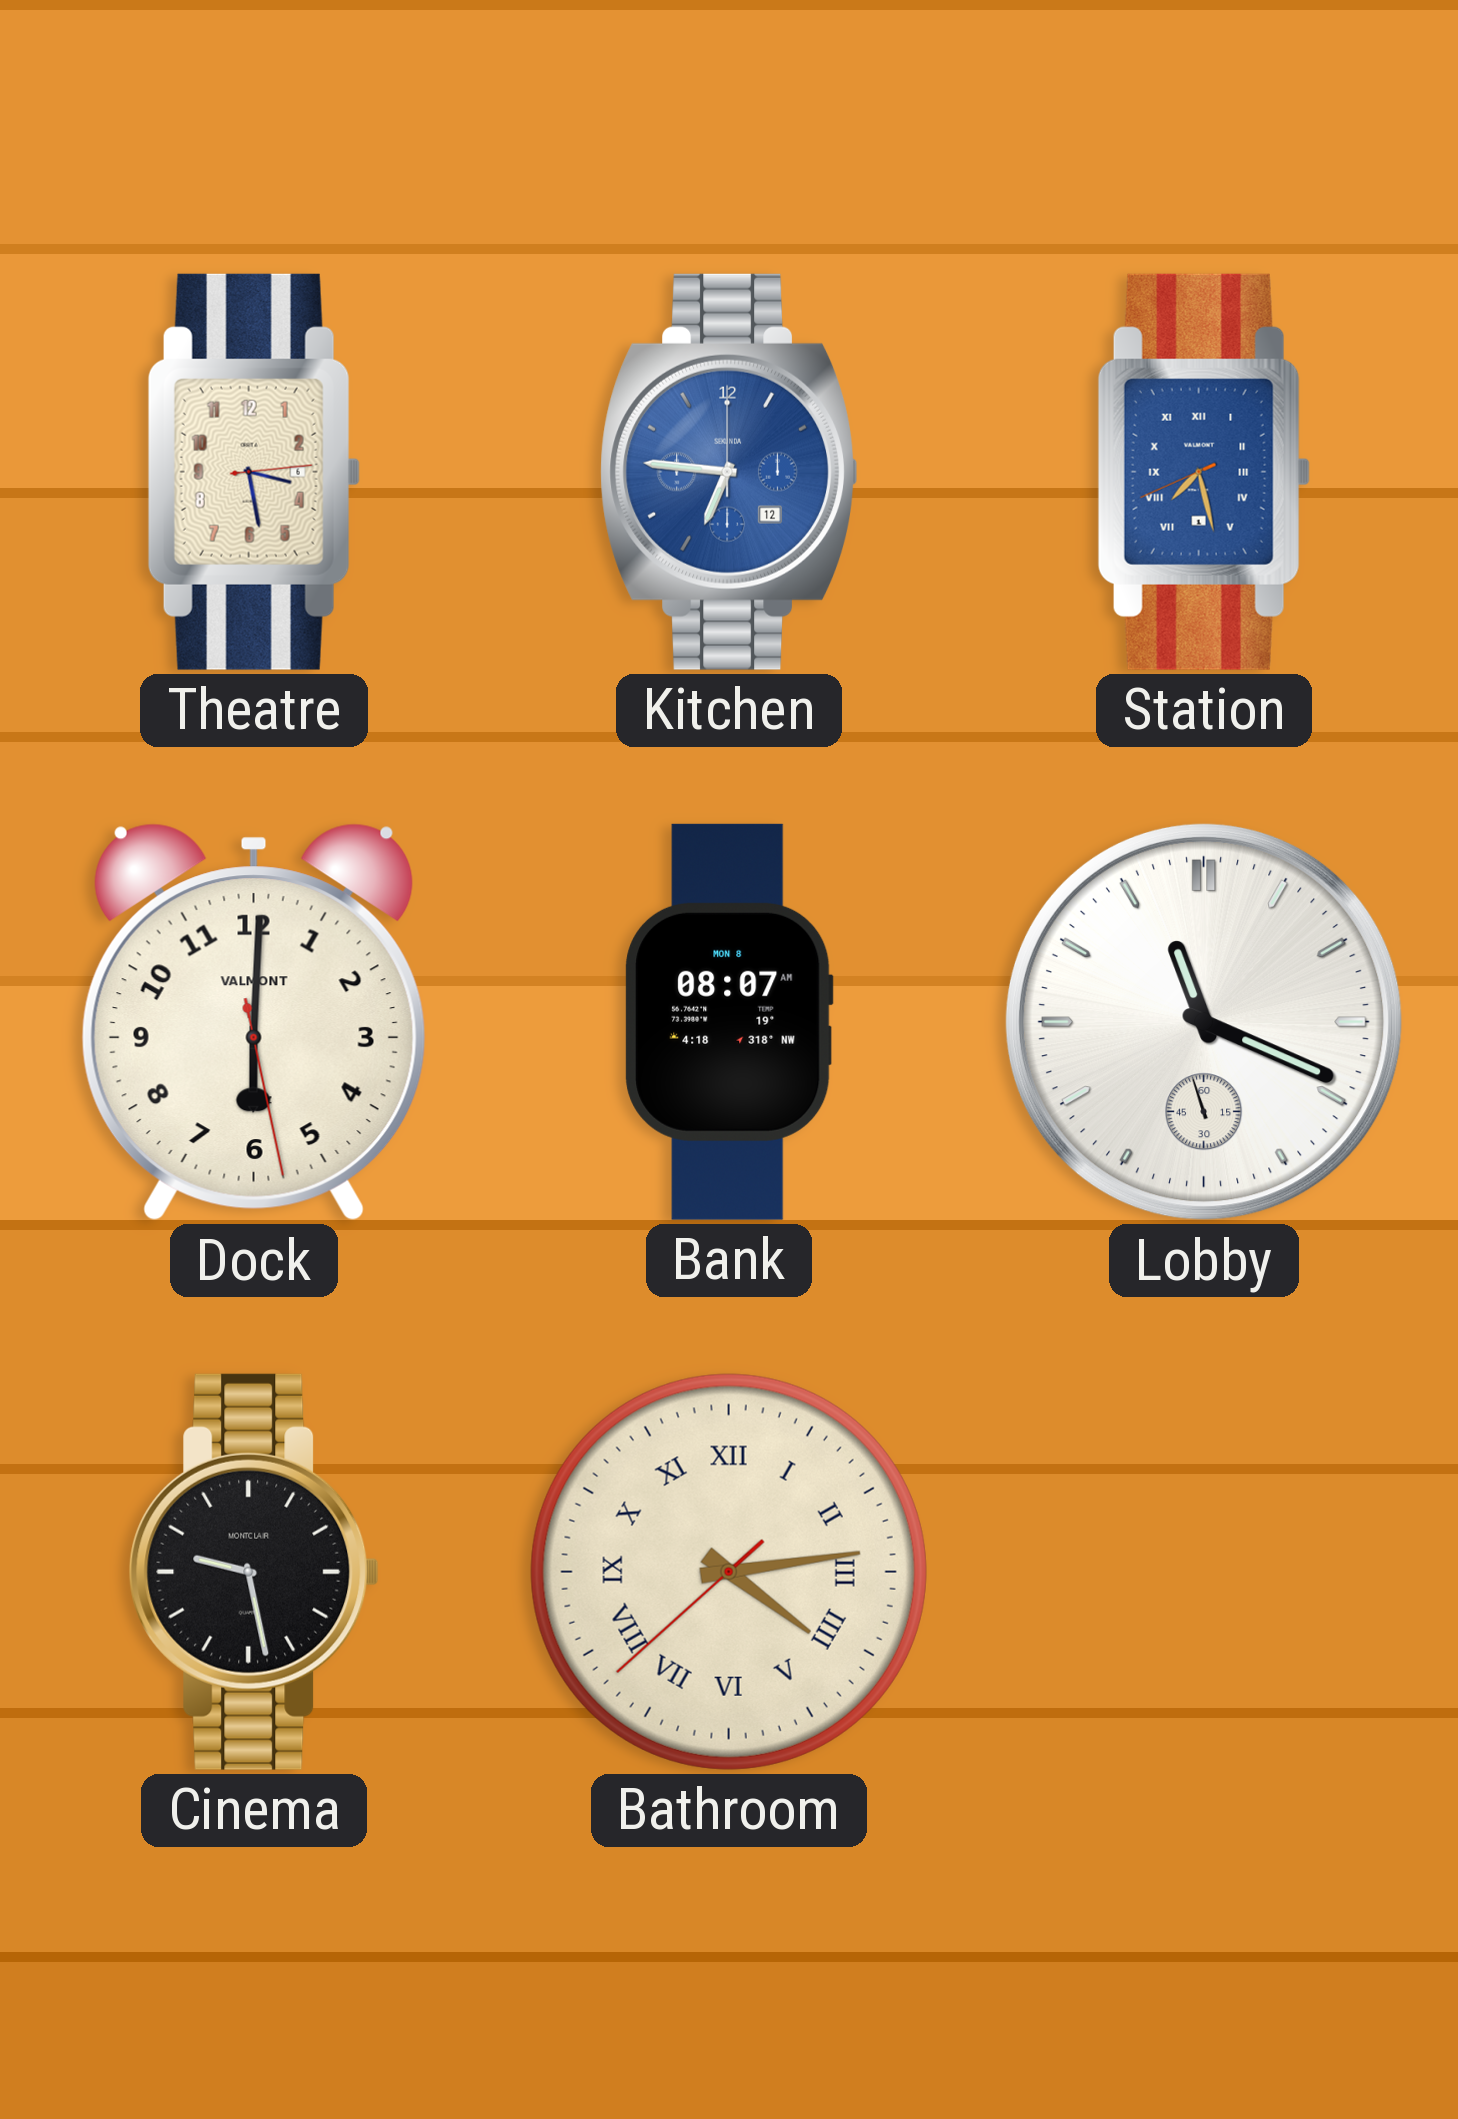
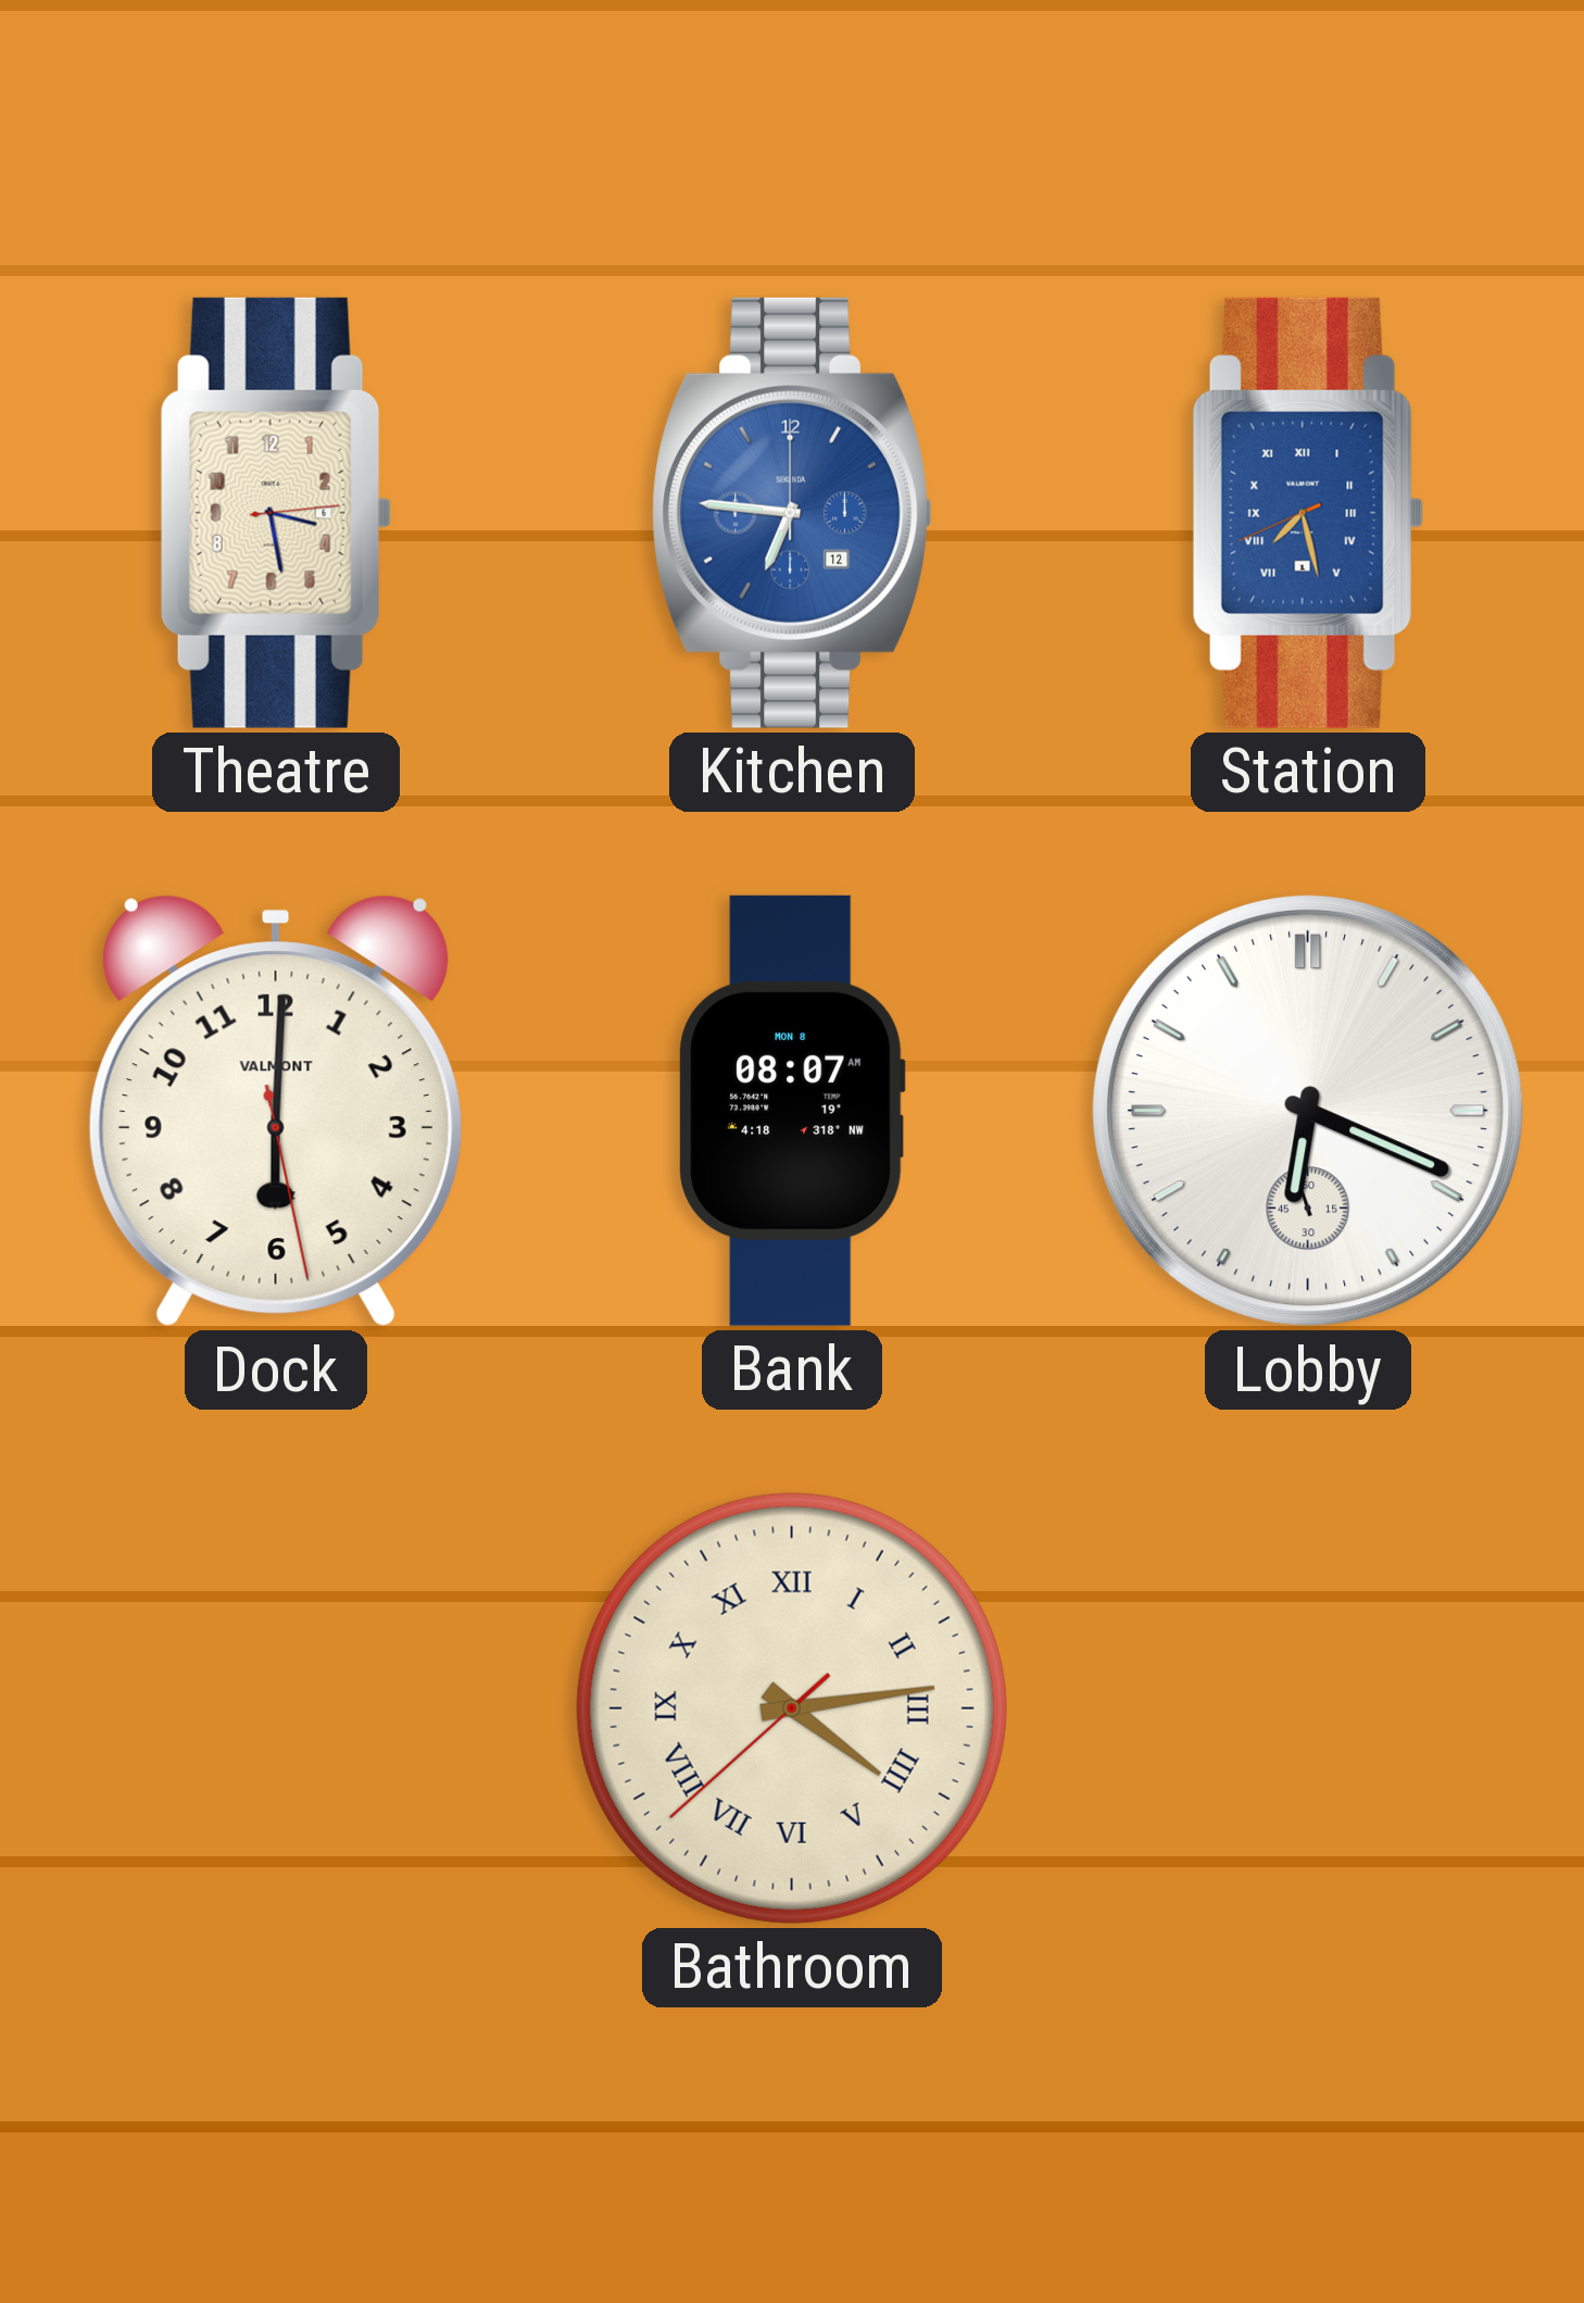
Lobby: 11:18 -> 6:18 (1308, 1111)
Cinema: 9:28 -> none (254, 1572)
